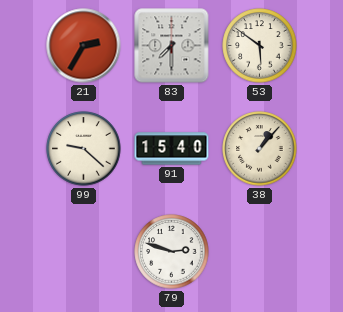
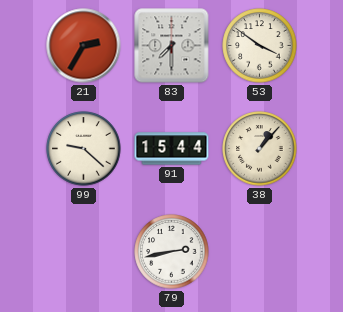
53: 5:51 -> 3:51 (260, 46)
91: 15:40 -> 15:44 (172, 149)
79: 2:48 -> 2:43 (172, 252)
